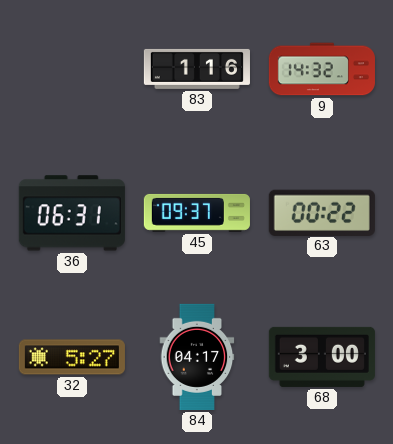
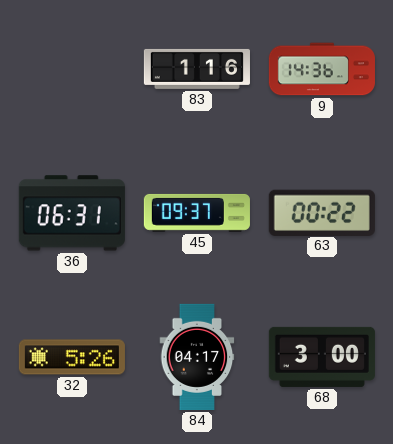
9: 14:32 -> 14:36 (322, 69)
32: 5:27 -> 5:26 (72, 357)
